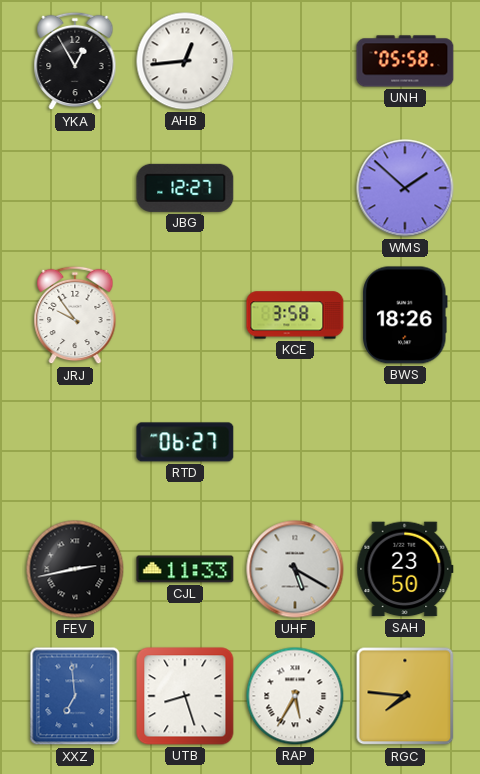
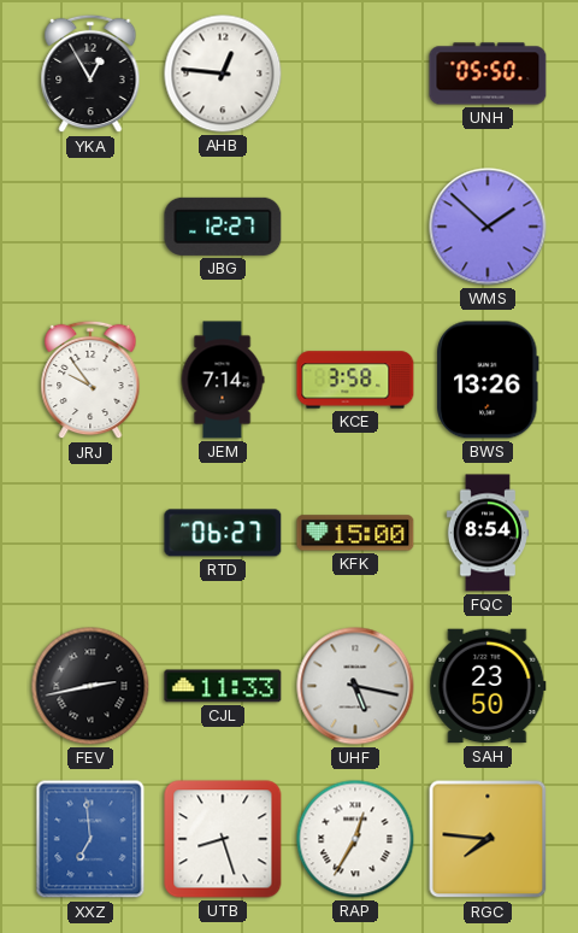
AHB: 12:44 -> 12:46 (223, 74)
UNH: 05:58 -> 05:50 (488, 74)
JEM: none -> 7:14 (223, 380)
BWS: 18:26 -> 13:26 (489, 380)
KFK: none -> 15:00 (355, 533)
FQC: none -> 8:54 (486, 533)
UHF: 5:20 -> 5:17 (355, 686)
RAP: 5:35 -> 12:35 (355, 839)
